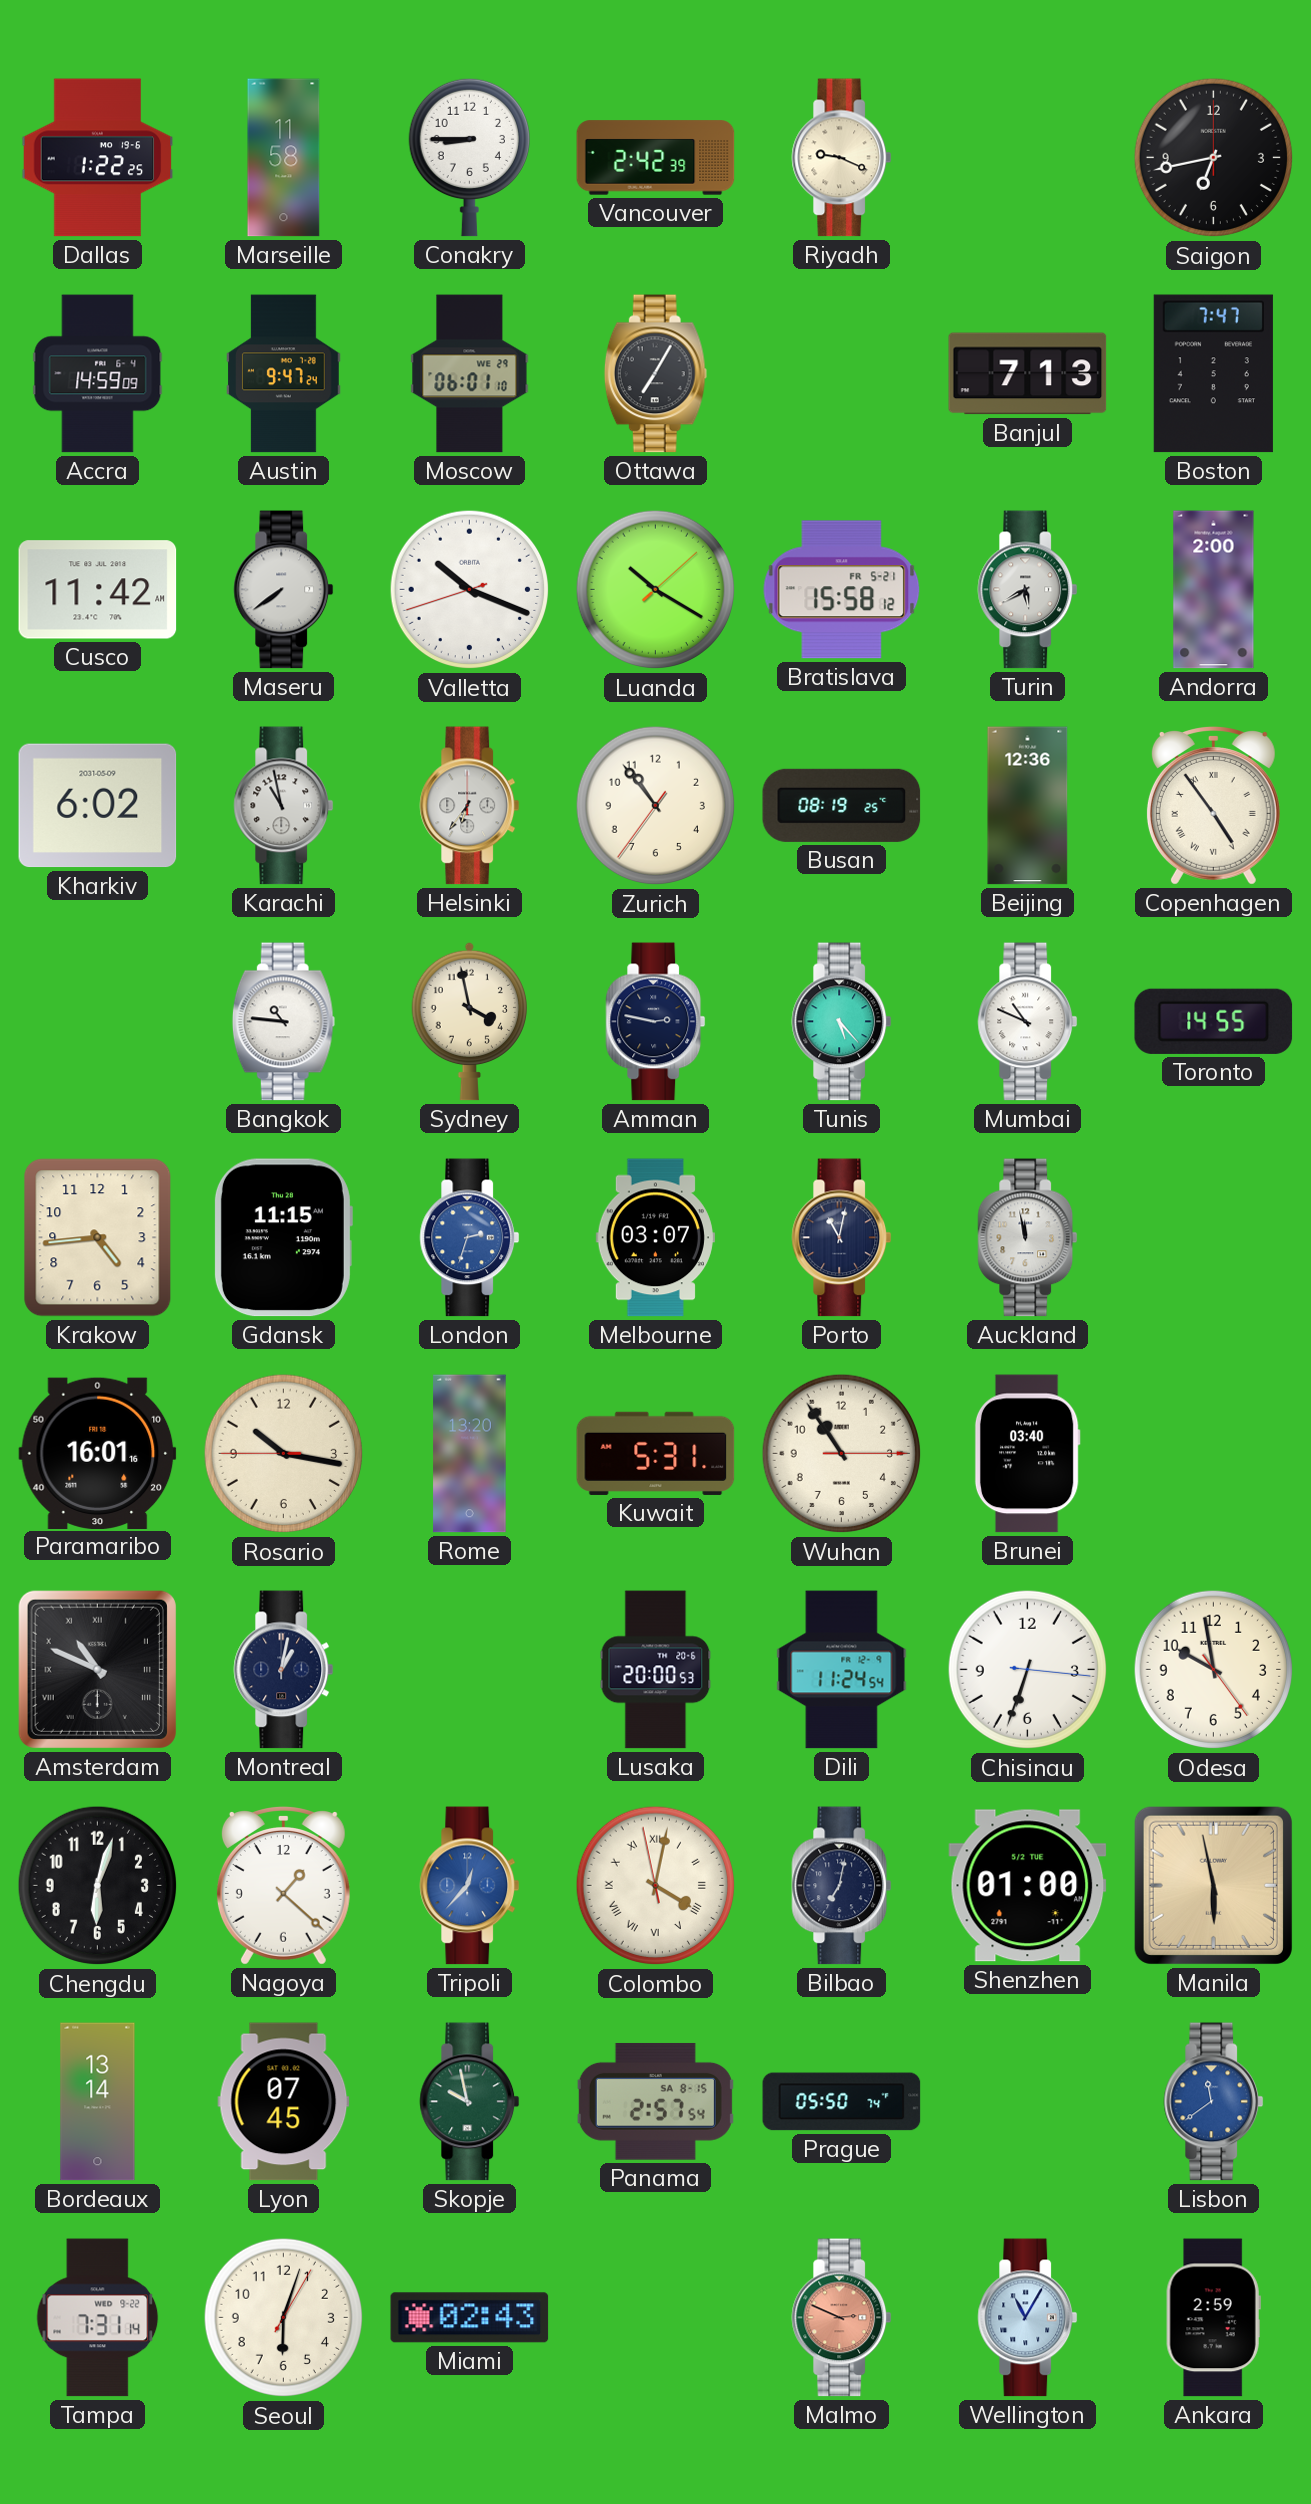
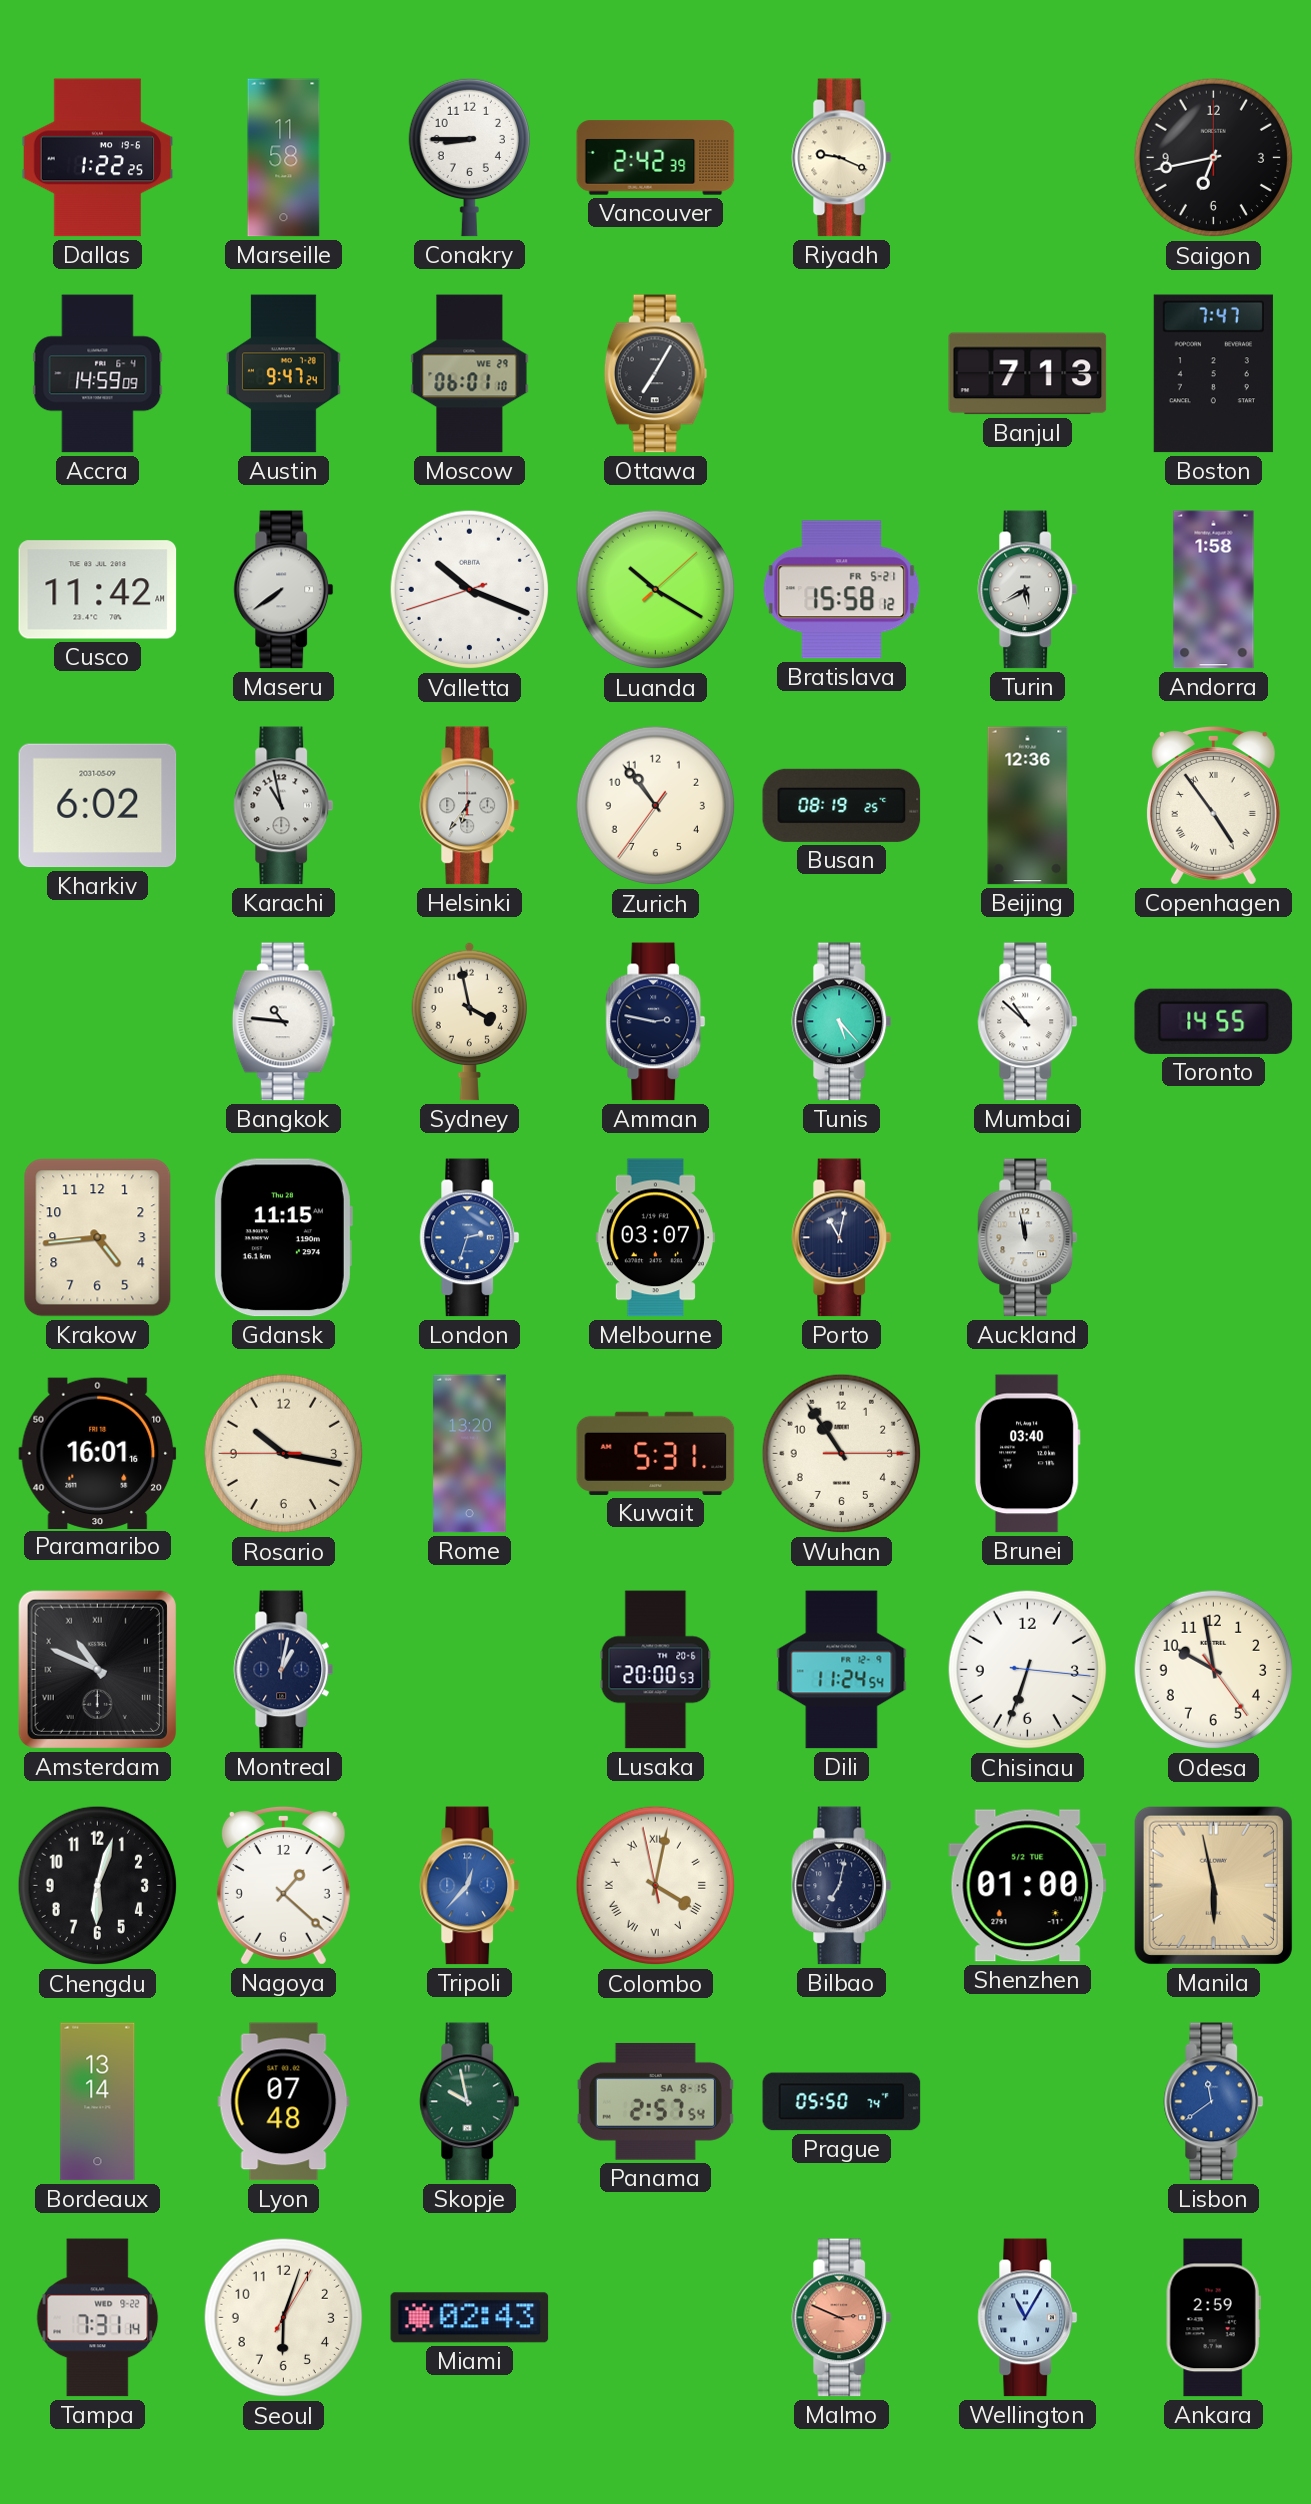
Andorra: 2:00 -> 1:58 (1214, 590)
Mumbai: 10:49 -> 10:52 (1028, 1022)
Lyon: 07:45 -> 07:48 (284, 2102)
